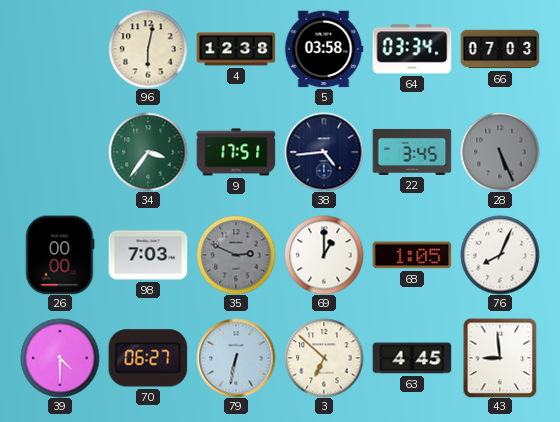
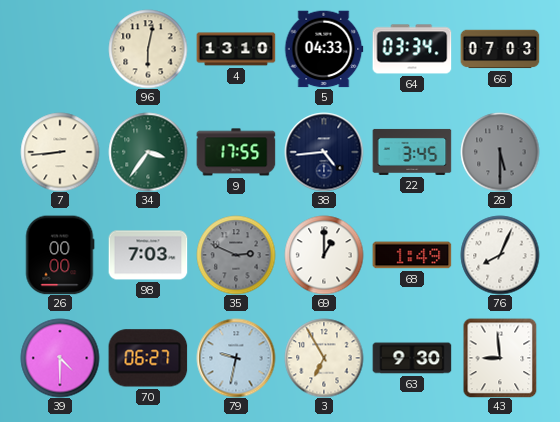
4: 12:38 -> 13:10 (236, 49)
5: 03:58 -> 04:33 (324, 49)
7: none -> 8:44 (60, 152)
9: 17:51 -> 17:55 (236, 152)
28: 5:26 -> 5:30 (500, 152)
68: 1:05 -> 1:49 (412, 255)
79: 6:32 -> 9:32 (236, 358)
3: 6:52 -> 6:55 (324, 358)
63: 4:45 -> 9:30 (412, 358)
